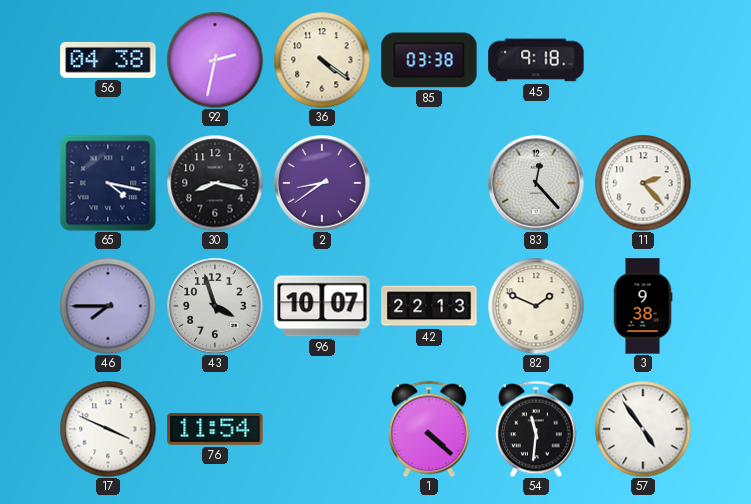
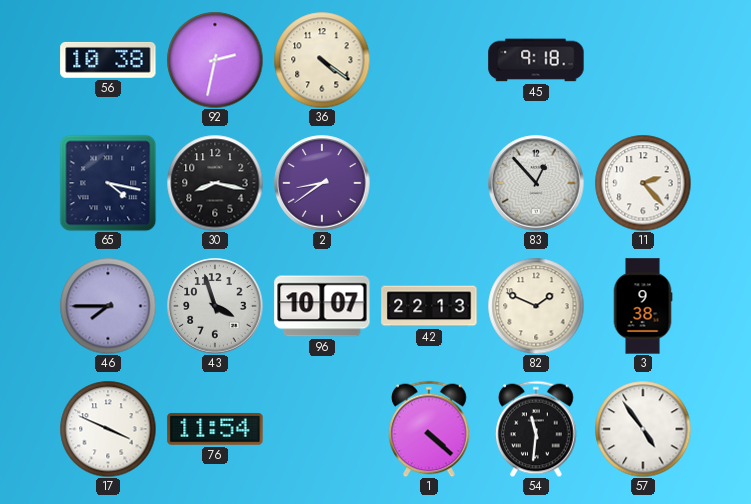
56: 04:38 -> 10:38 (108, 60)
85: 03:38 -> none (429, 60)
83: 12:23 -> 12:53 (536, 183)
